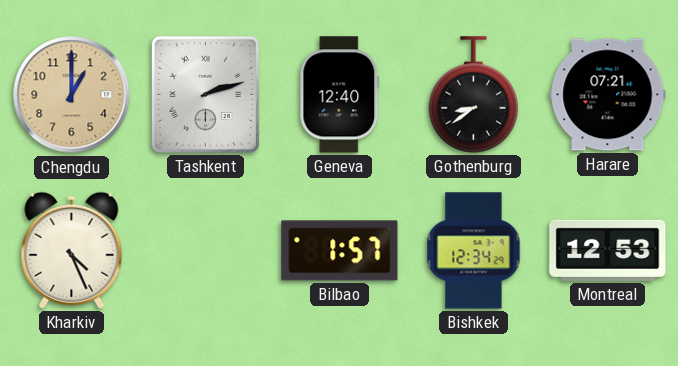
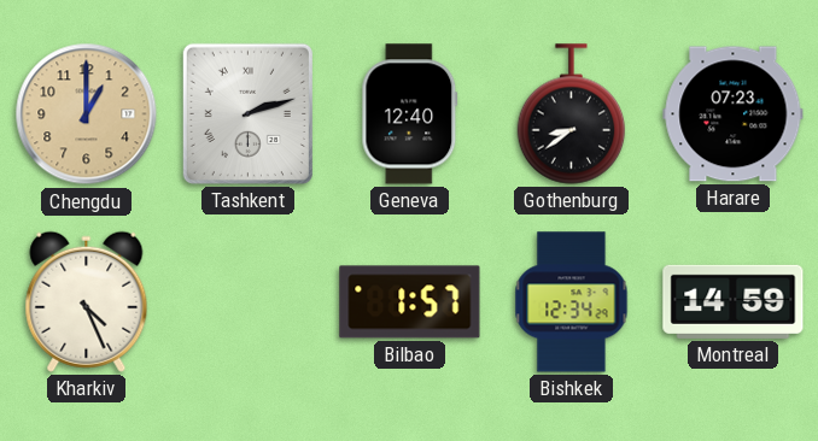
Harare: 07:21 -> 07:23 (734, 114)
Montreal: 12:53 -> 14:59 (734, 301)
